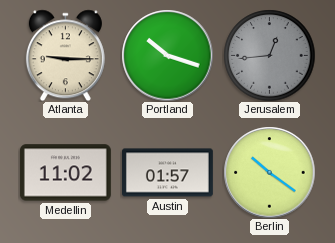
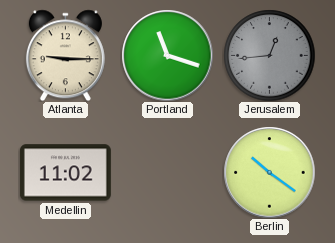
Portland: 10:18 -> 11:18 (167, 55)
Austin: 01:57 -> none (167, 173)
